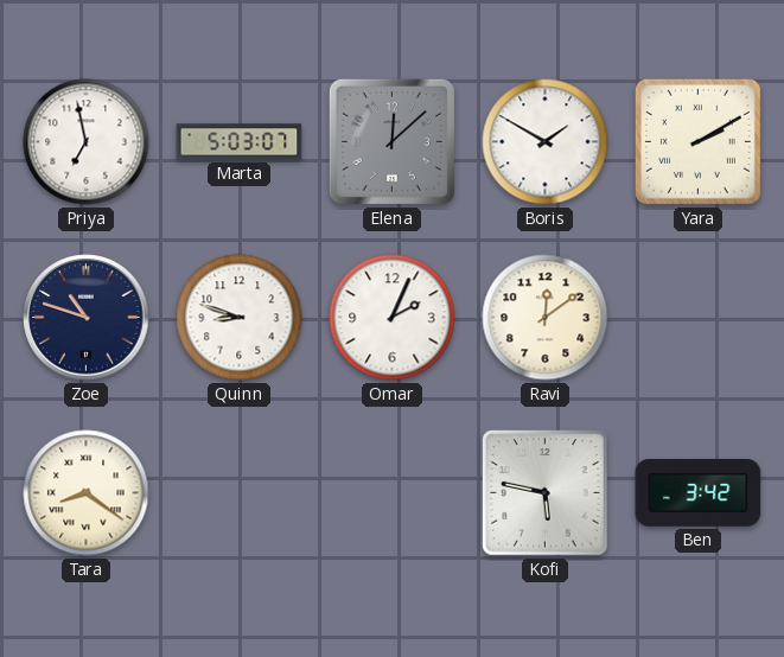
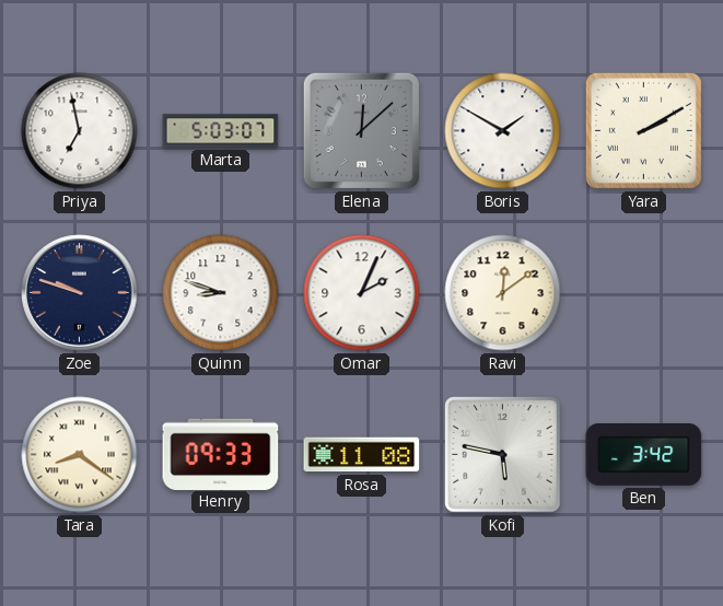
Zoe: 10:48 -> 9:48 (80, 293)
Henry: none -> 09:33 (221, 454)
Rosa: none -> 11:08 (362, 455)
